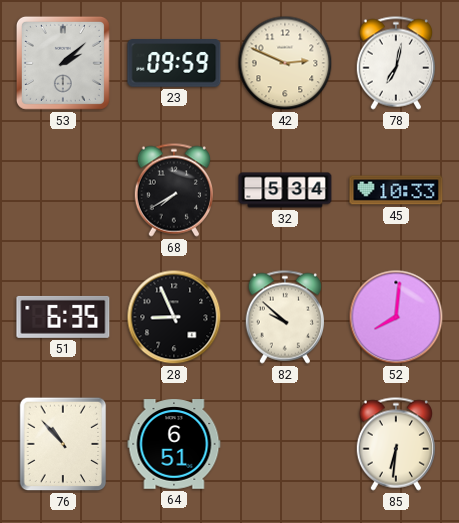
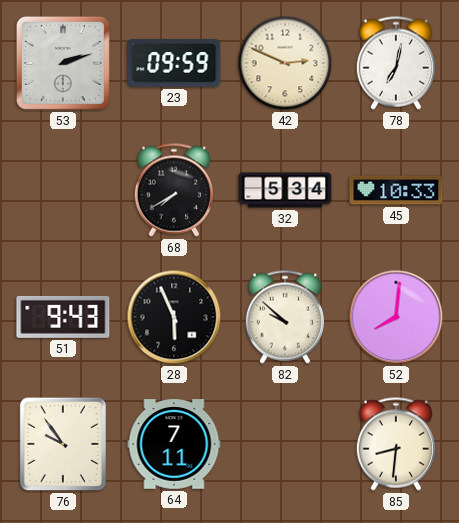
53: 2:08 -> 2:12 (63, 63)
51: 6:35 -> 9:43 (63, 317)
28: 8:56 -> 5:56 (174, 317)
76: 10:53 -> 9:54 (63, 444)
64: 6:51 -> 7:11 (174, 444)
85: 6:31 -> 8:31 (395, 444)
